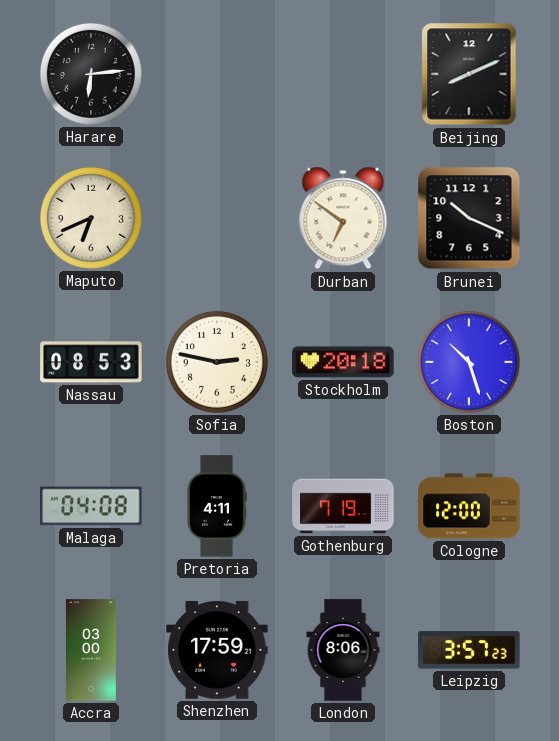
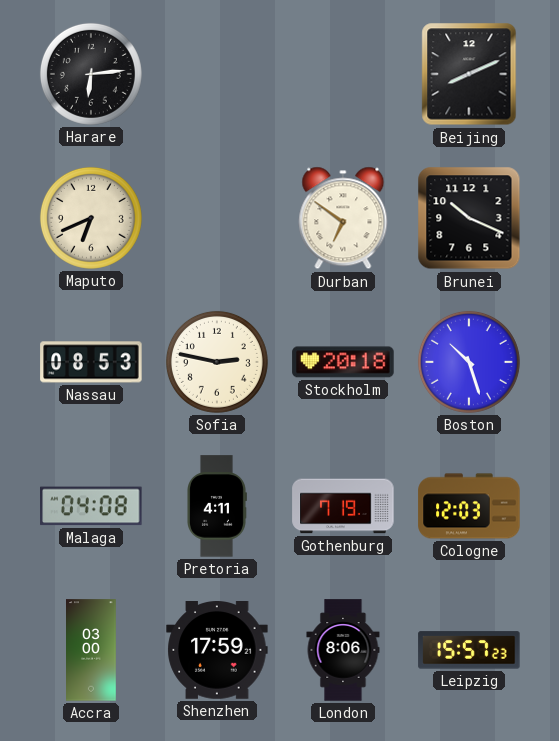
Cologne: 12:00 -> 12:03 (469, 506)
Leipzig: 3:57 -> 15:57 (469, 650)
